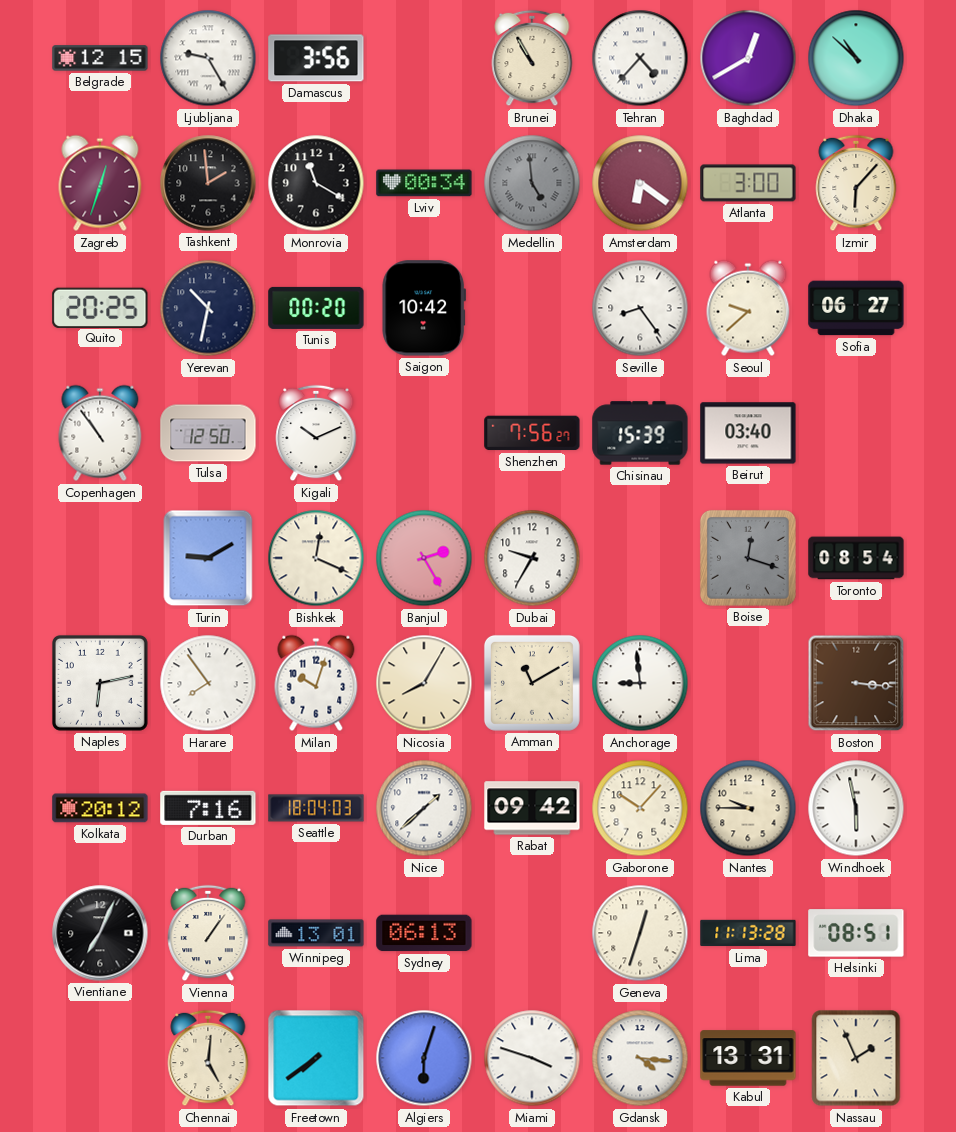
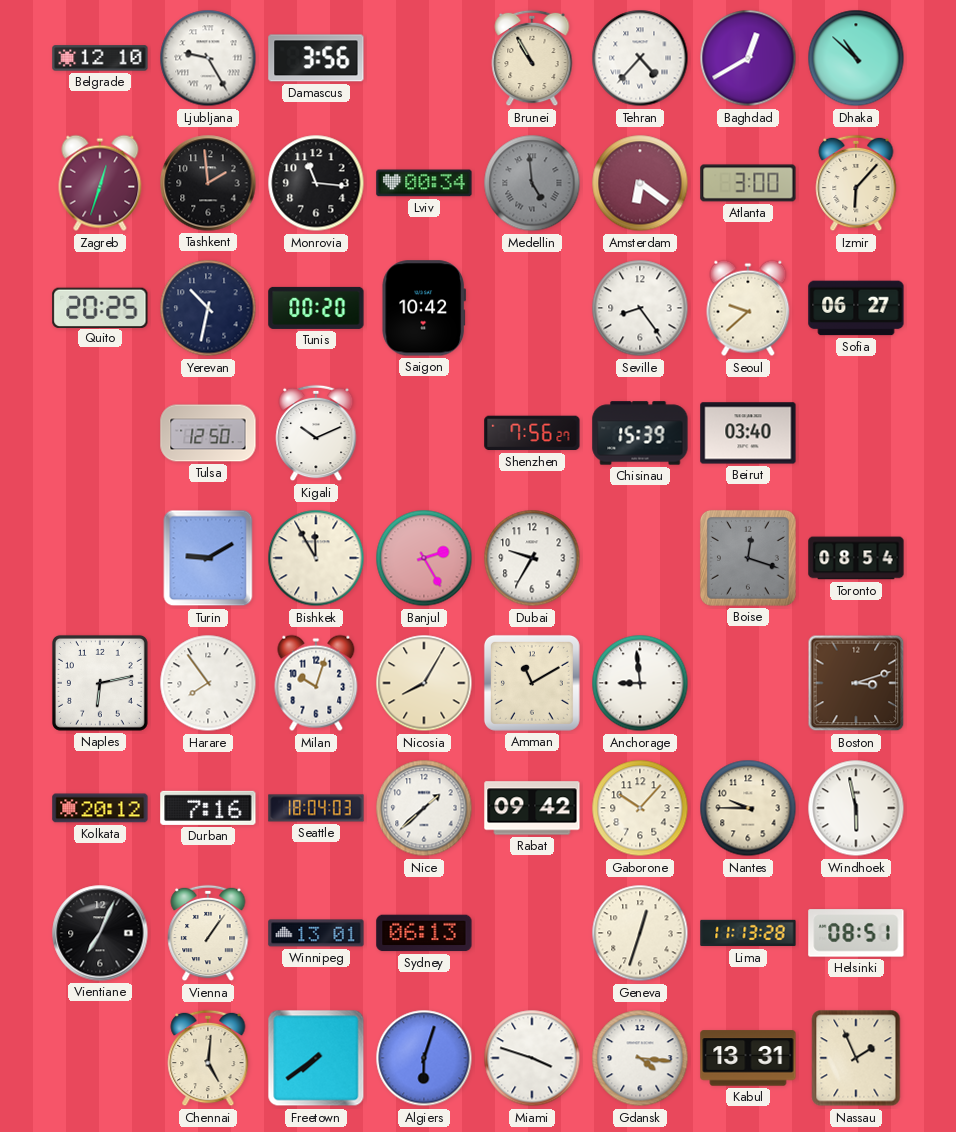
Belgrade: 12:15 -> 12:10 (100, 58)
Monrovia: 11:20 -> 11:16 (316, 183)
Copenhagen: 10:54 -> none (100, 433)
Bishkek: 12:19 -> 11:55 (316, 558)
Boston: 3:16 -> 3:12 (856, 683)
